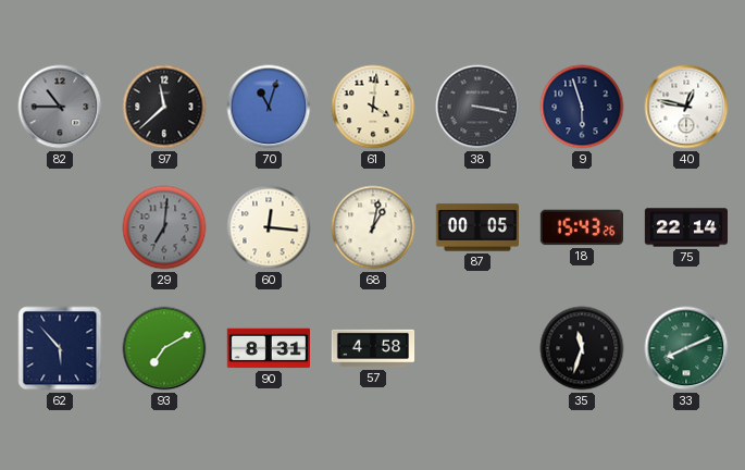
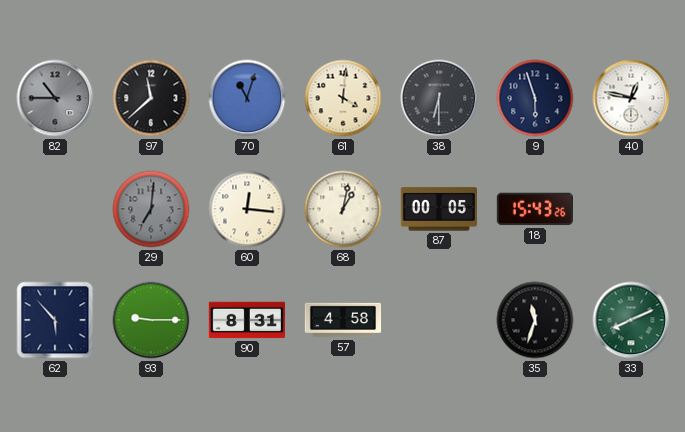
38: 3:17 -> 6:30 (439, 98)
75: 22:14 -> none (685, 227)
93: 7:10 -> 9:15 (151, 320)
